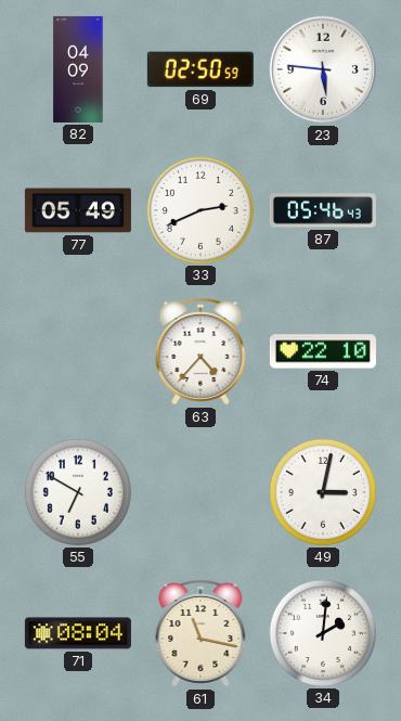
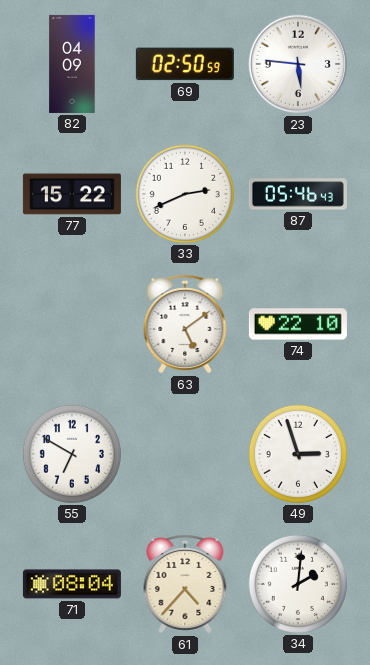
77: 05:49 -> 15:22 (72, 194)
63: 4:37 -> 5:09 (185, 325)
49: 3:02 -> 2:57 (298, 454)
61: 11:17 -> 4:37 (185, 585)
